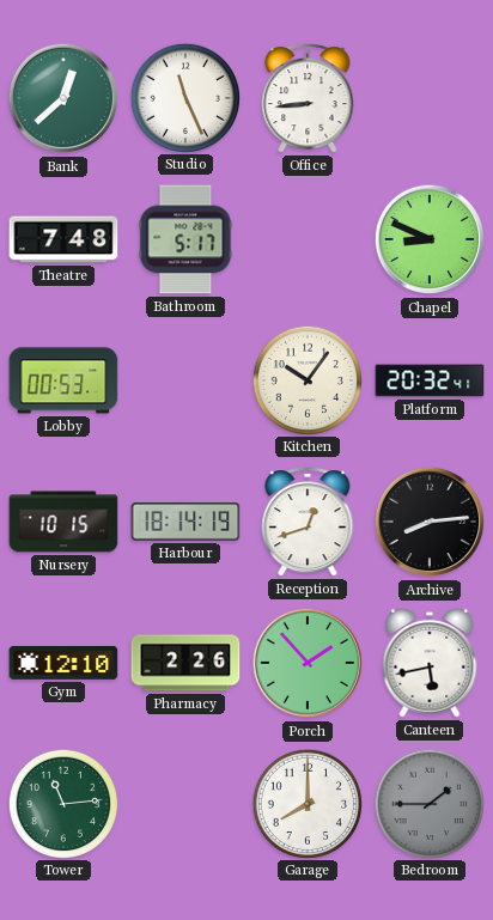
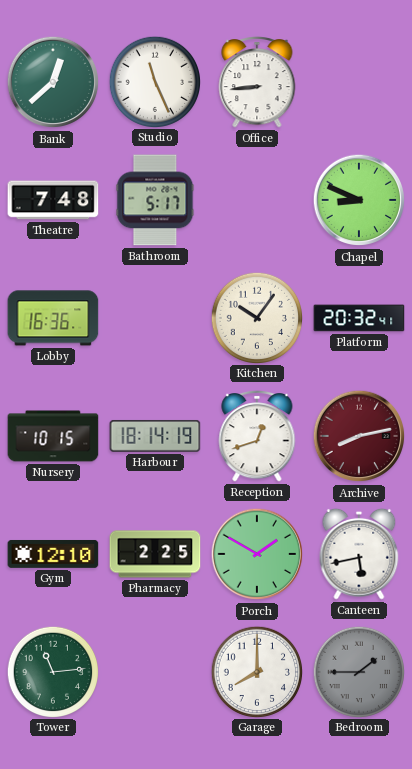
Lobby: 00:53 -> 16:36 (53, 318)
Archive: 8:14 -> 8:13 (359, 436)
Archive dial: black -> burgundy (359, 436)
Pharmacy: 2:26 -> 2:25 (155, 554)
Porch: 1:53 -> 1:50 (257, 554)
